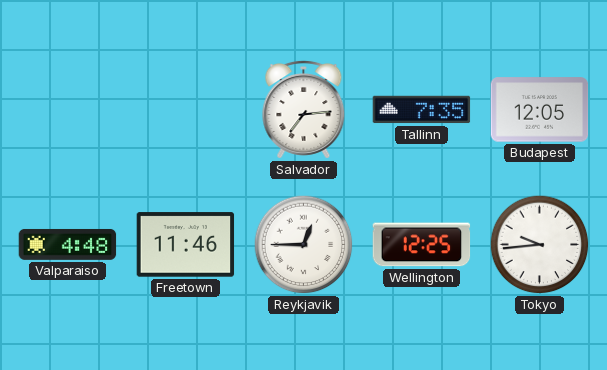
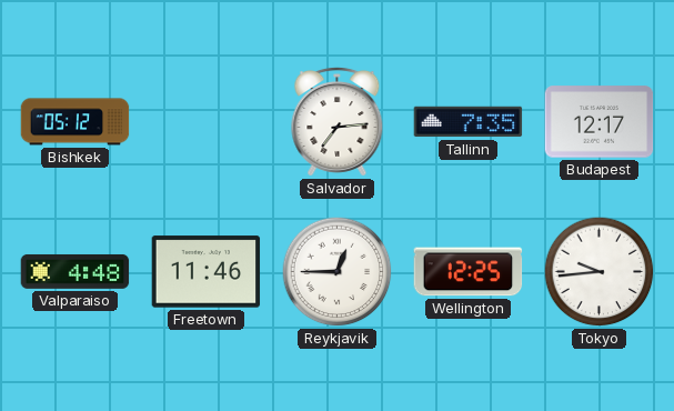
Bishkek: none -> 05:12 (76, 122)
Budapest: 12:05 -> 12:17 (600, 122)
